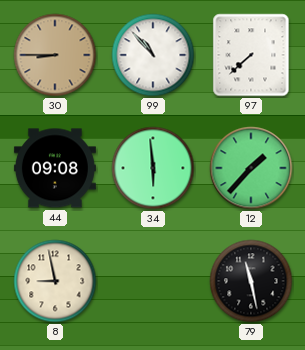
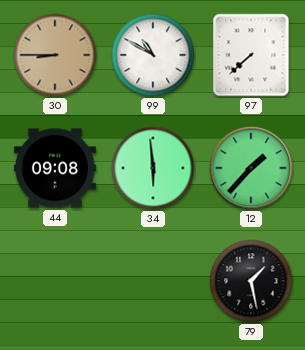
99: 10:53 -> 10:50 (153, 55)
8: 8:58 -> none (55, 281)
79: 11:28 -> 1:28 (251, 281)
